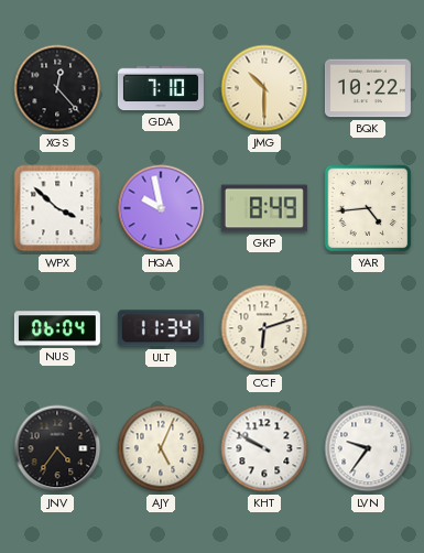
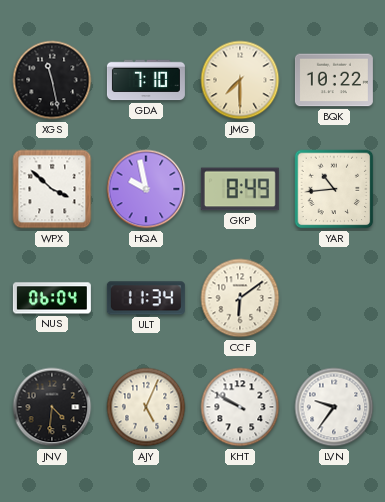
XGS: 12:23 -> 11:28 (52, 80)
JMG: 10:30 -> 7:30 (240, 80)
YAR: 4:44 -> 10:44 (334, 189)
CCF: 6:12 -> 6:09 (240, 298)
JNV: 4:36 -> 4:31 (52, 407)
